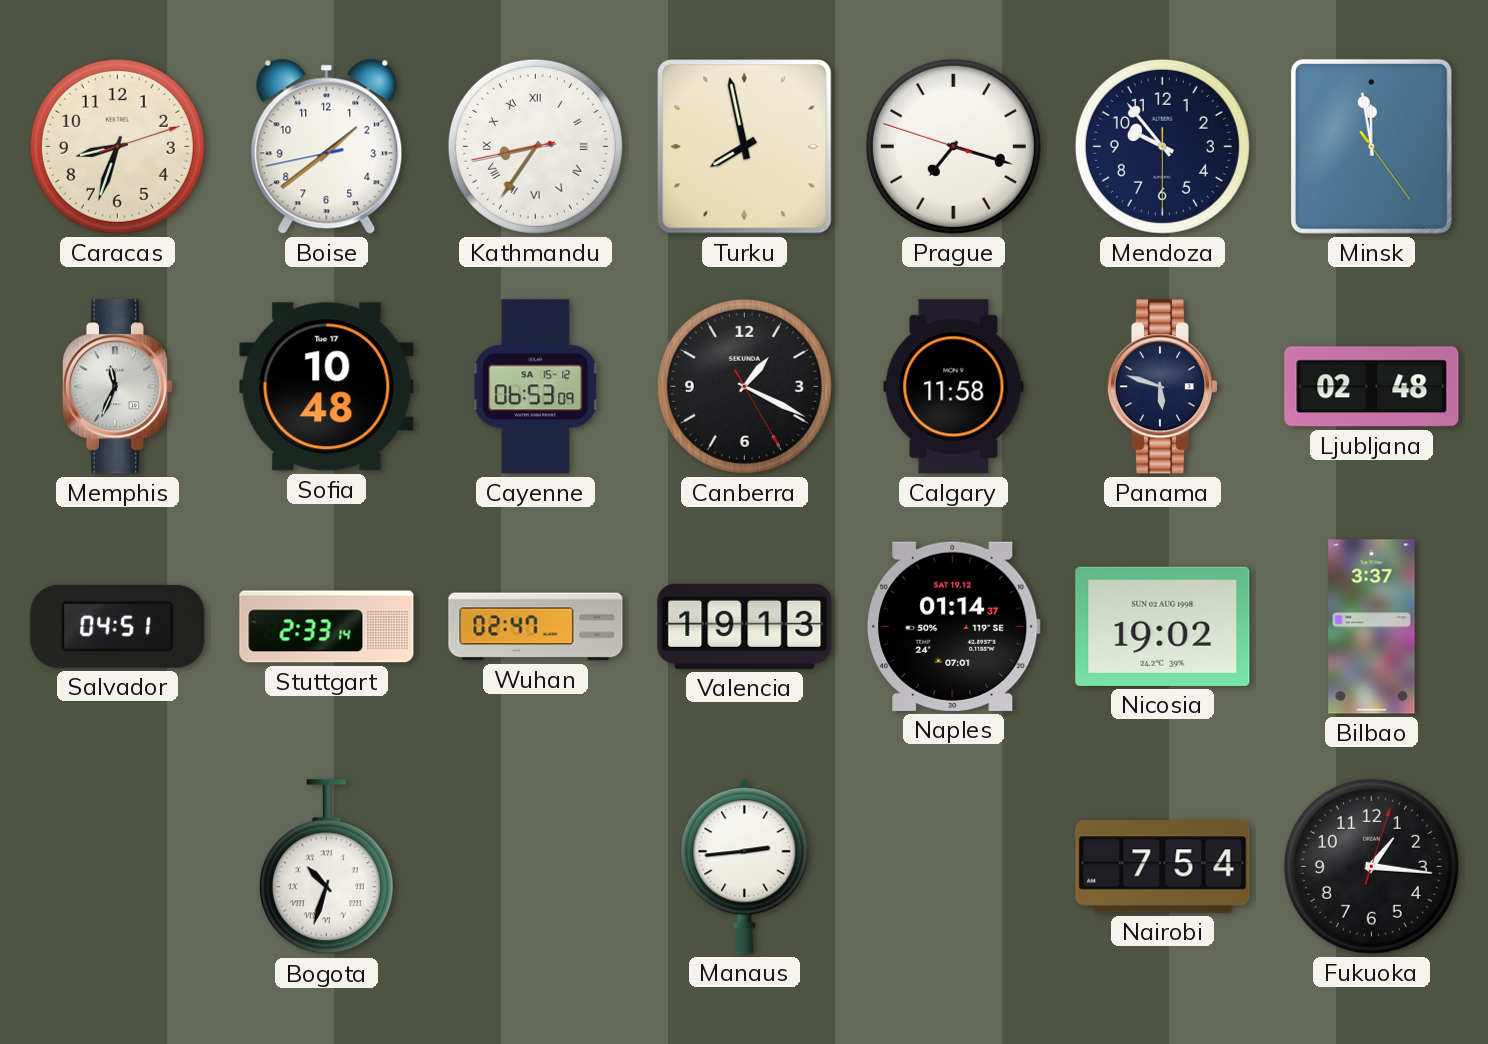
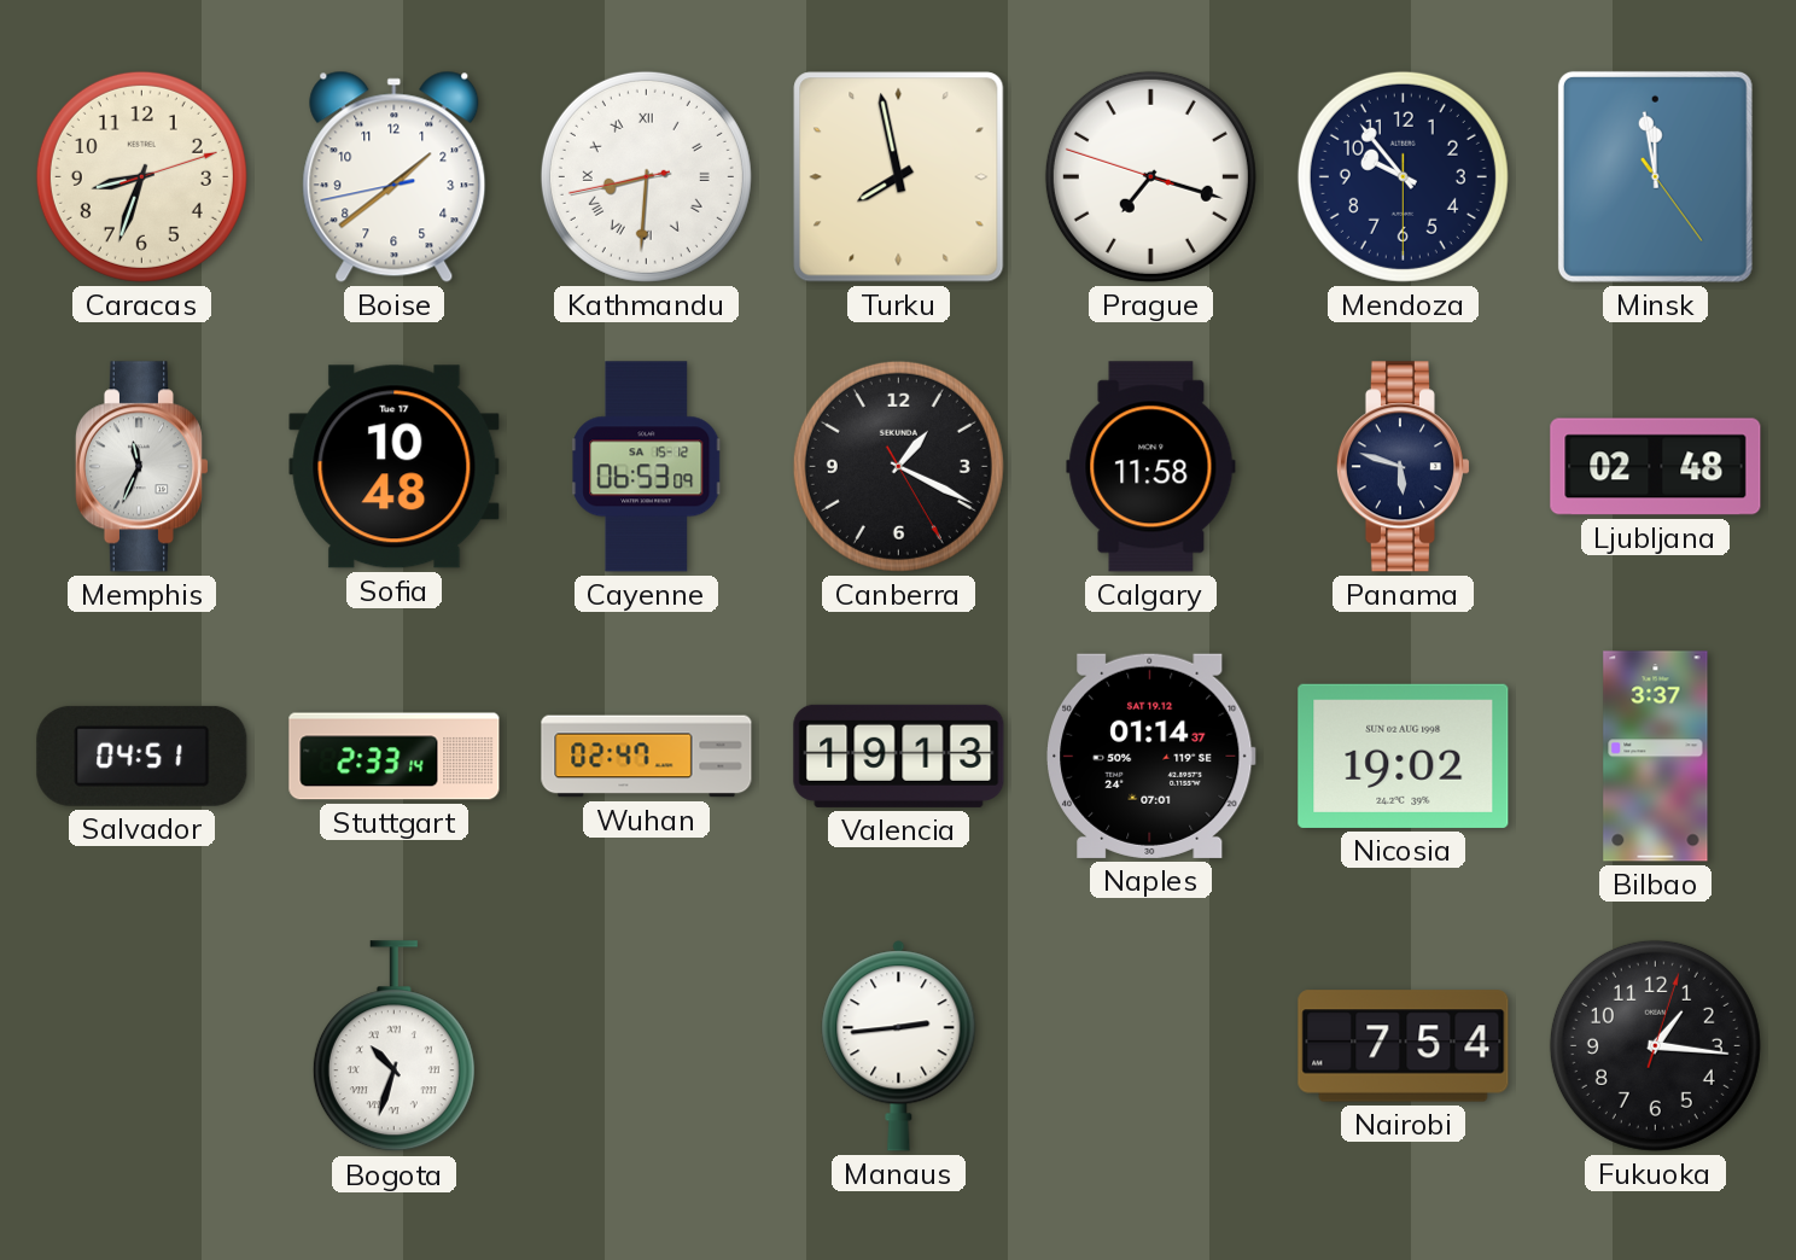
Kathmandu: 8:35 -> 8:30 (646, 176)
